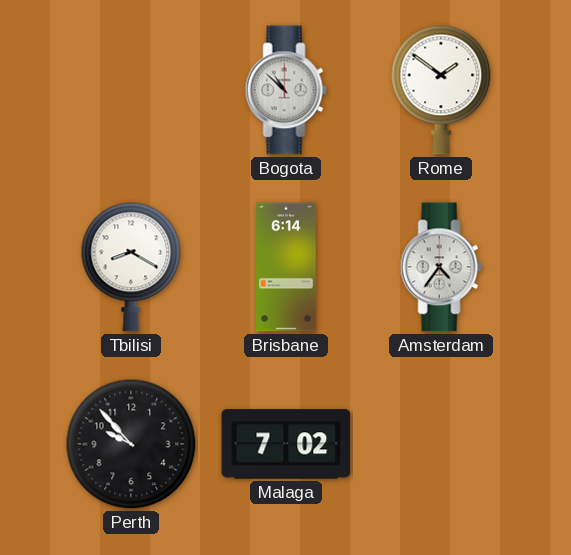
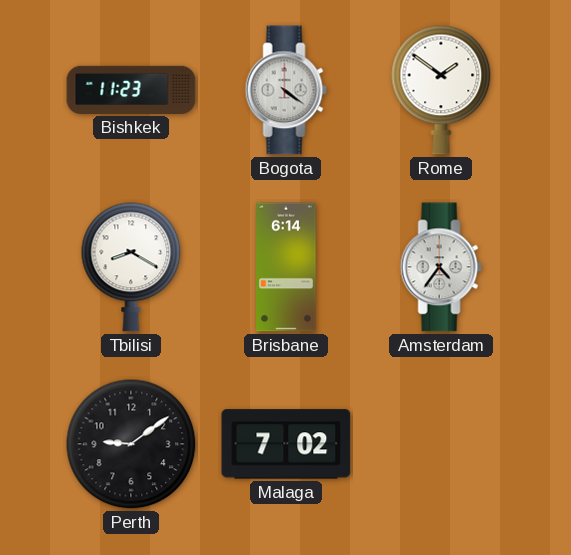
Bishkek: none -> 11:23 (131, 90)
Bogota: 10:52 -> 4:21 (286, 90)
Perth: 9:53 -> 9:09 (131, 444)
